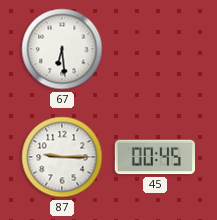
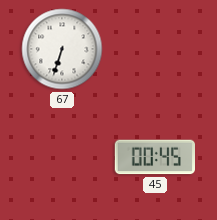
67: 6:29 -> 6:33 (62, 49)
87: 9:15 -> none (62, 157)
